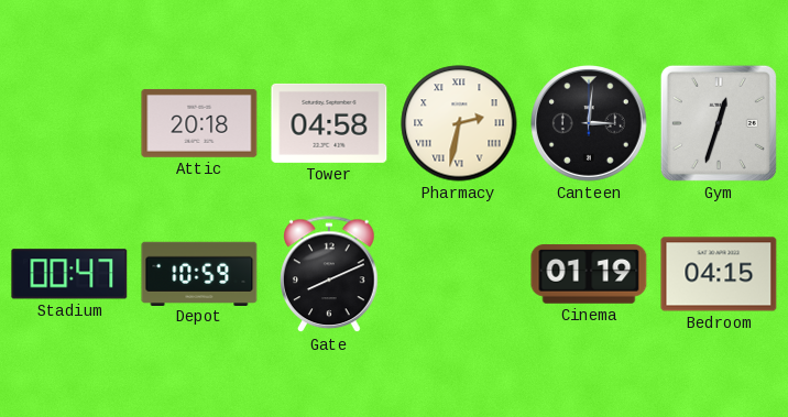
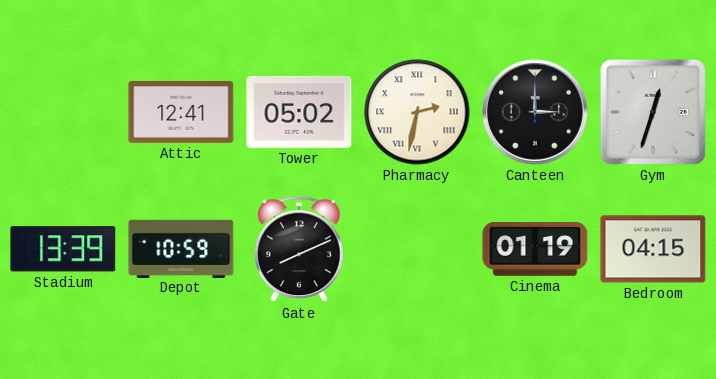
Attic: 20:18 -> 12:41 (181, 112)
Tower: 04:58 -> 05:02 (299, 112)
Canteen: 3:01 -> 3:00 (536, 113)
Stadium: 00:47 -> 13:39 (63, 249)
